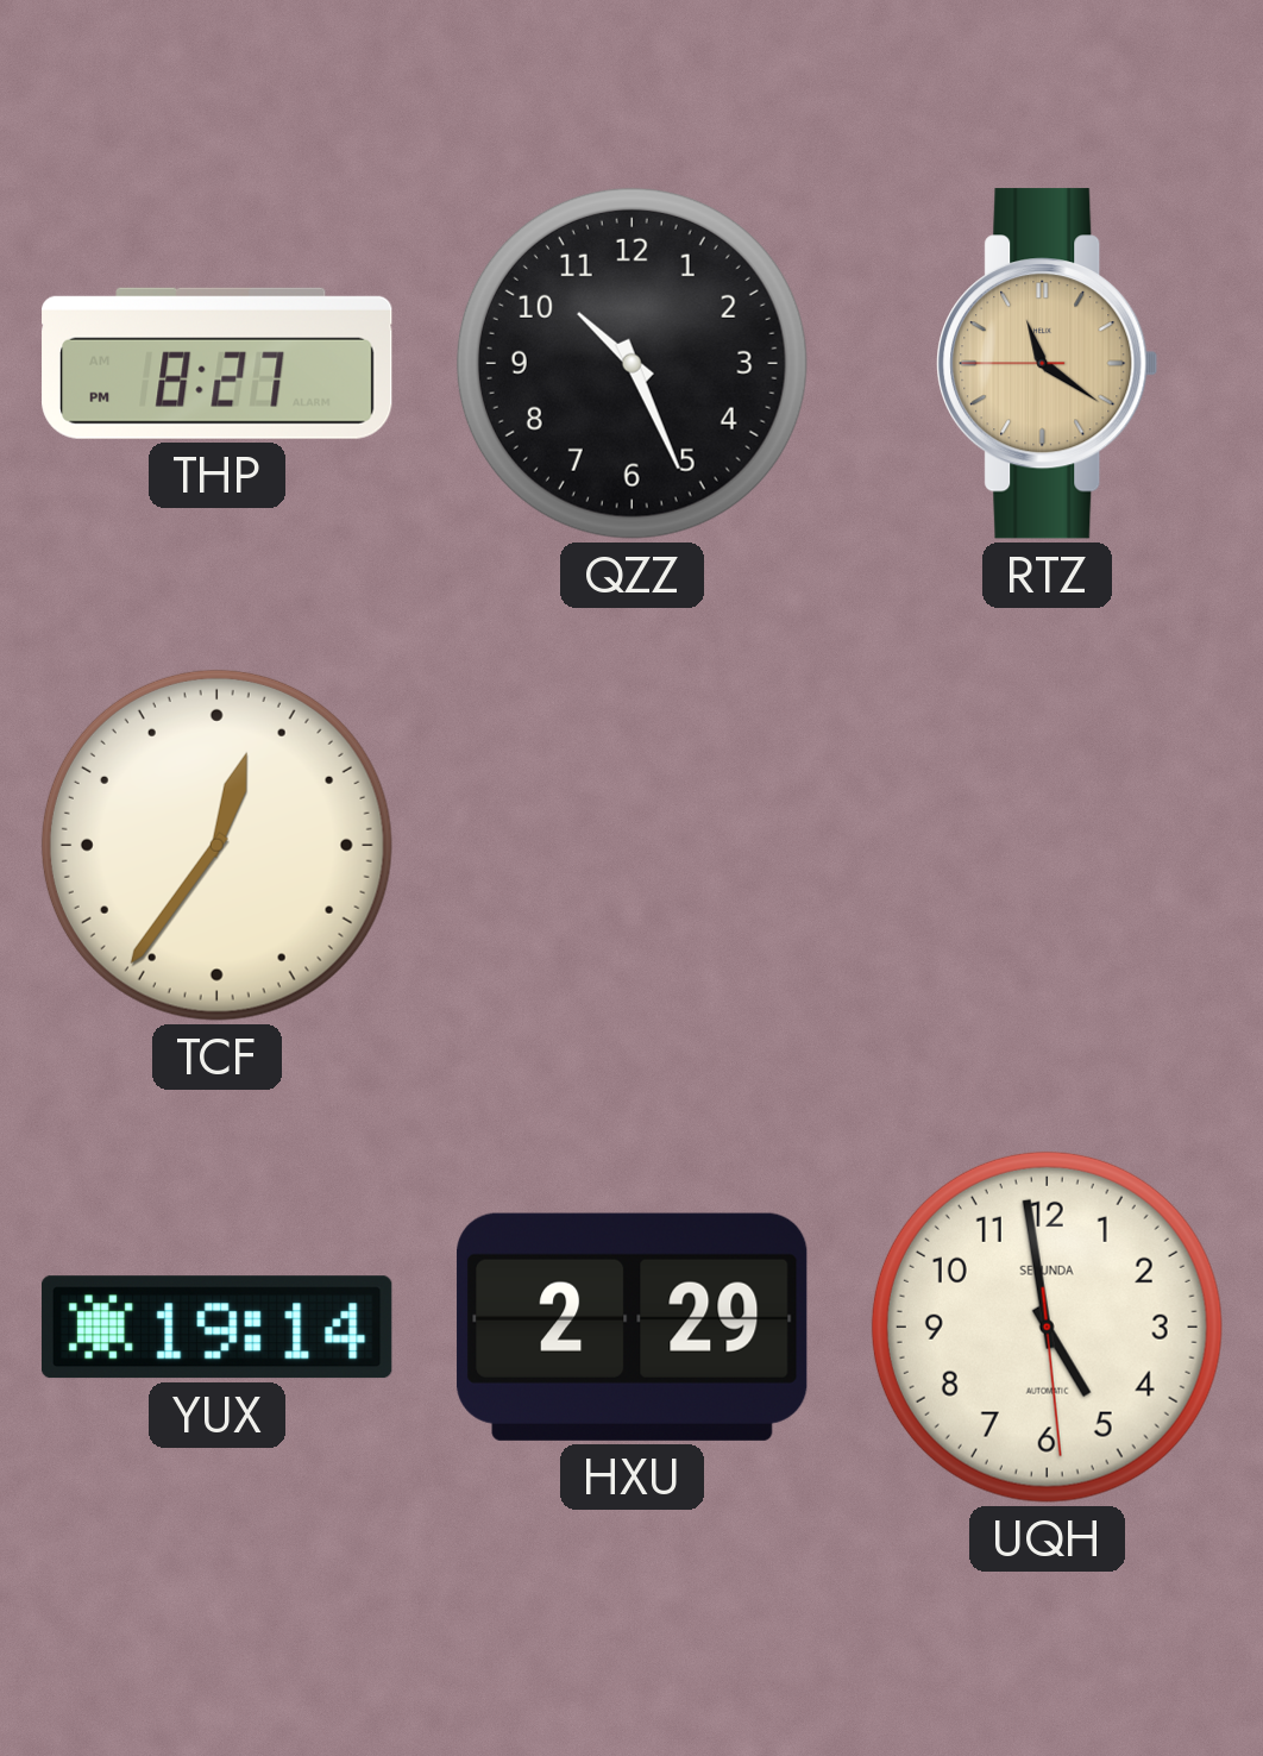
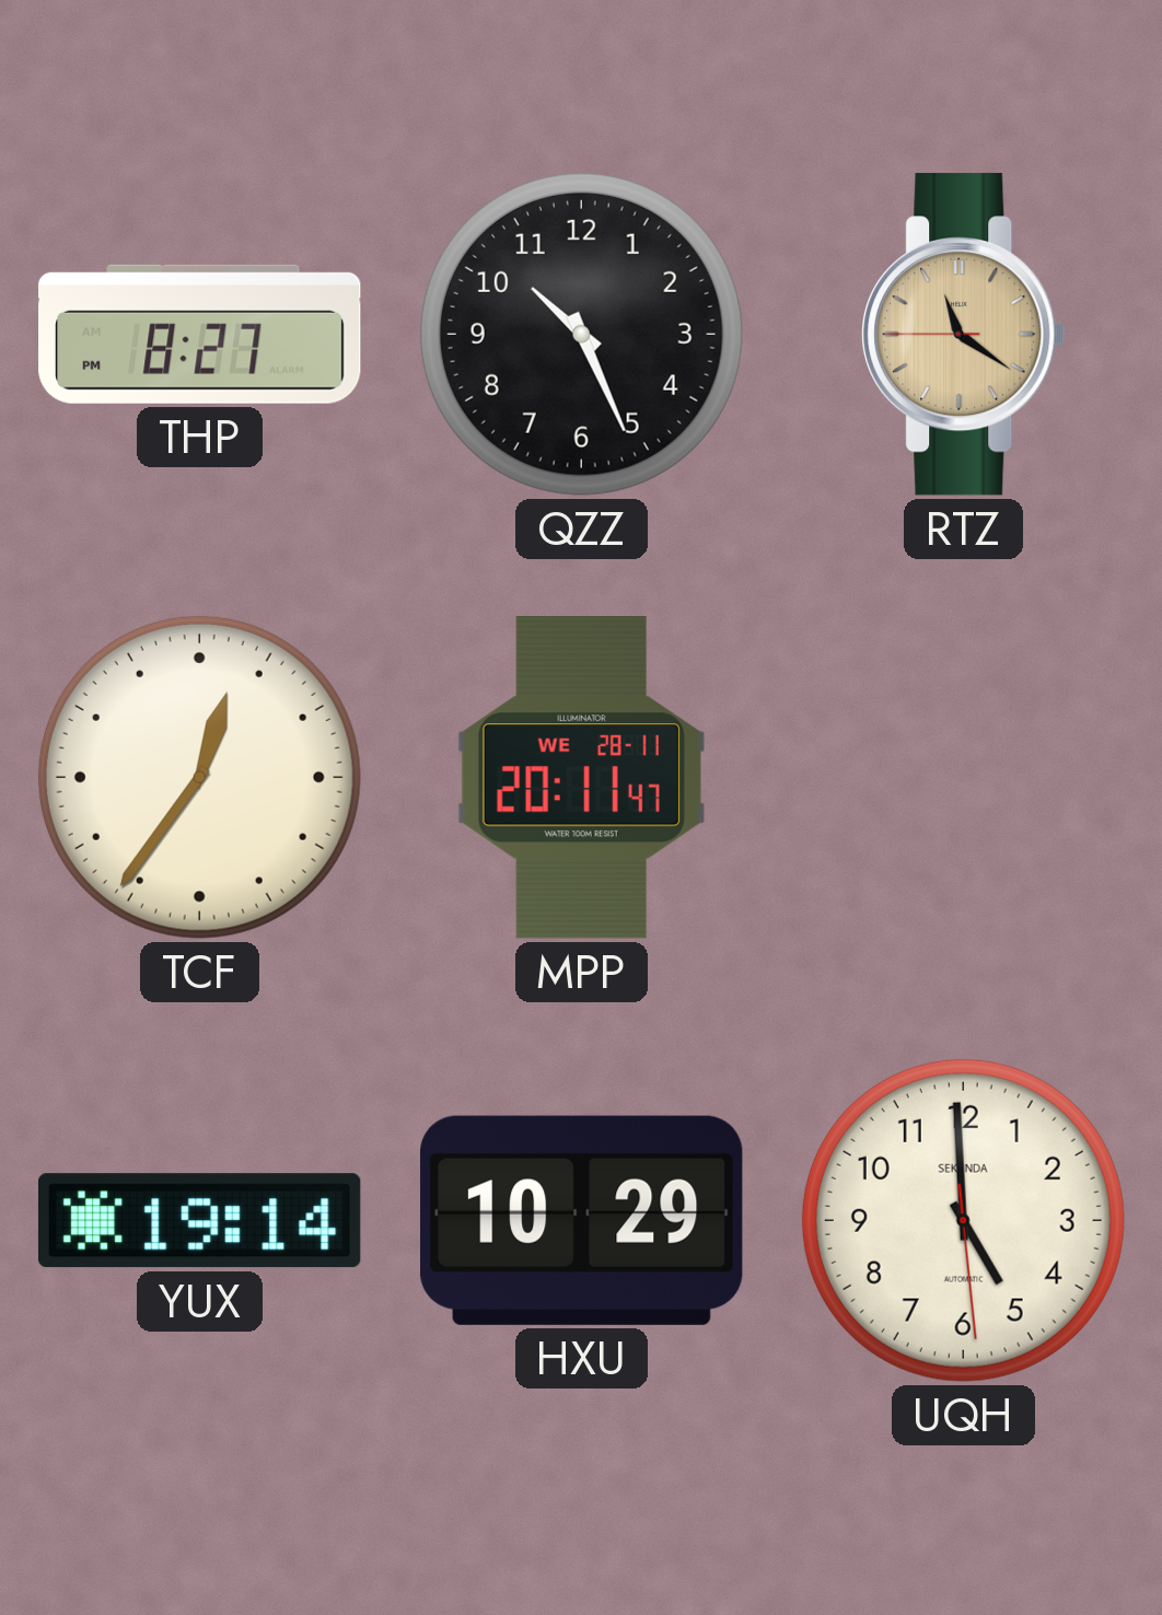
MPP: none -> 20:11 (581, 778)
HXU: 2:29 -> 10:29 (582, 1220)
UQH: 4:58 -> 4:59 (963, 1220)
